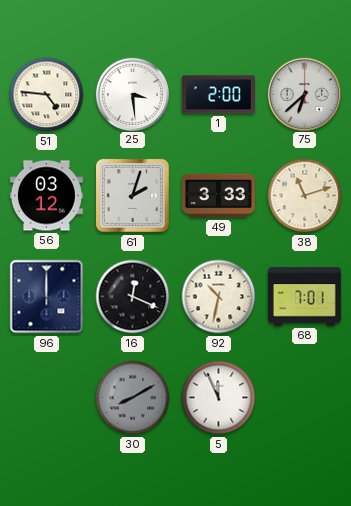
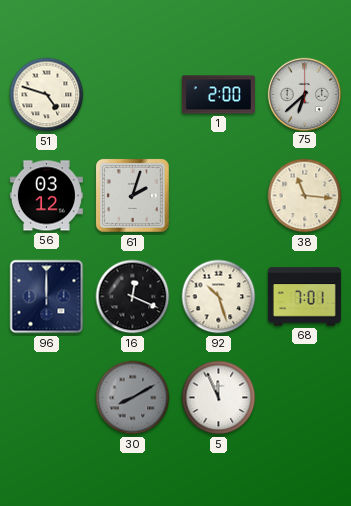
51: 4:46 -> 4:48 (47, 95)
25: 3:29 -> none (132, 94)
49: 3:33 -> none (218, 196)
38: 11:12 -> 11:16 (305, 196)
92: 10:32 -> 10:27 (219, 297)
